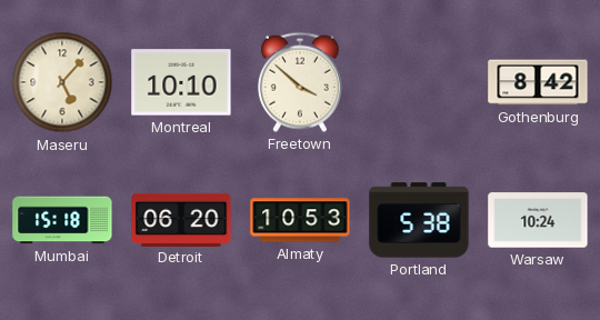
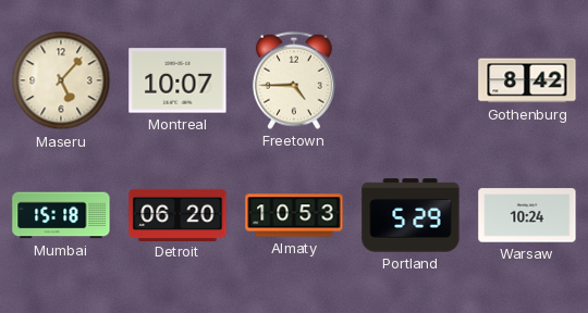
Montreal: 10:10 -> 10:07 (177, 80)
Freetown: 3:52 -> 4:45 (294, 80)
Portland: 5:38 -> 5:29 (411, 215)
